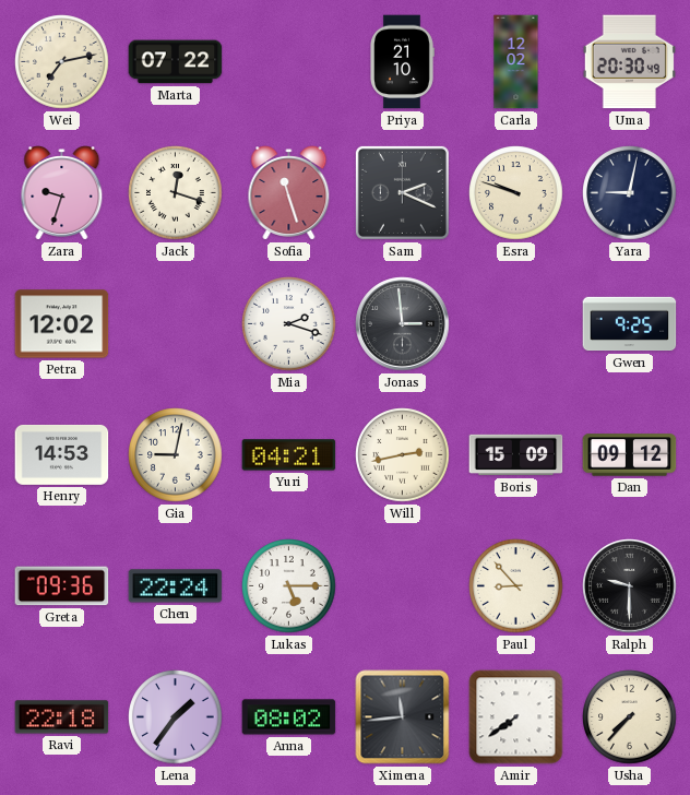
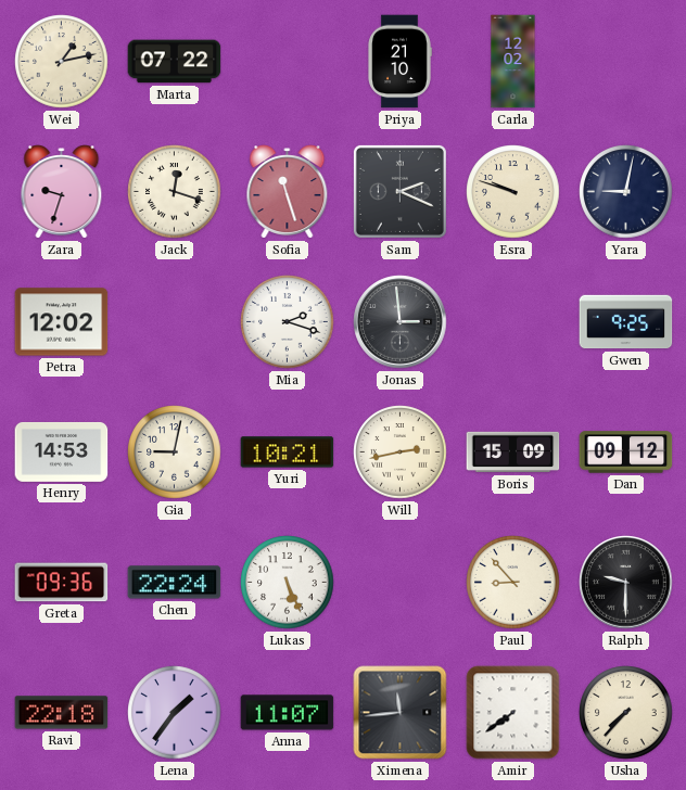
Wei: 7:13 -> 1:13 (62, 62)
Uma: 20:30 -> none (629, 62)
Yuri: 04:21 -> 10:21 (288, 453)
Lukas: 5:15 -> 5:26 (288, 583)
Anna: 08:02 -> 11:07 (288, 713)
